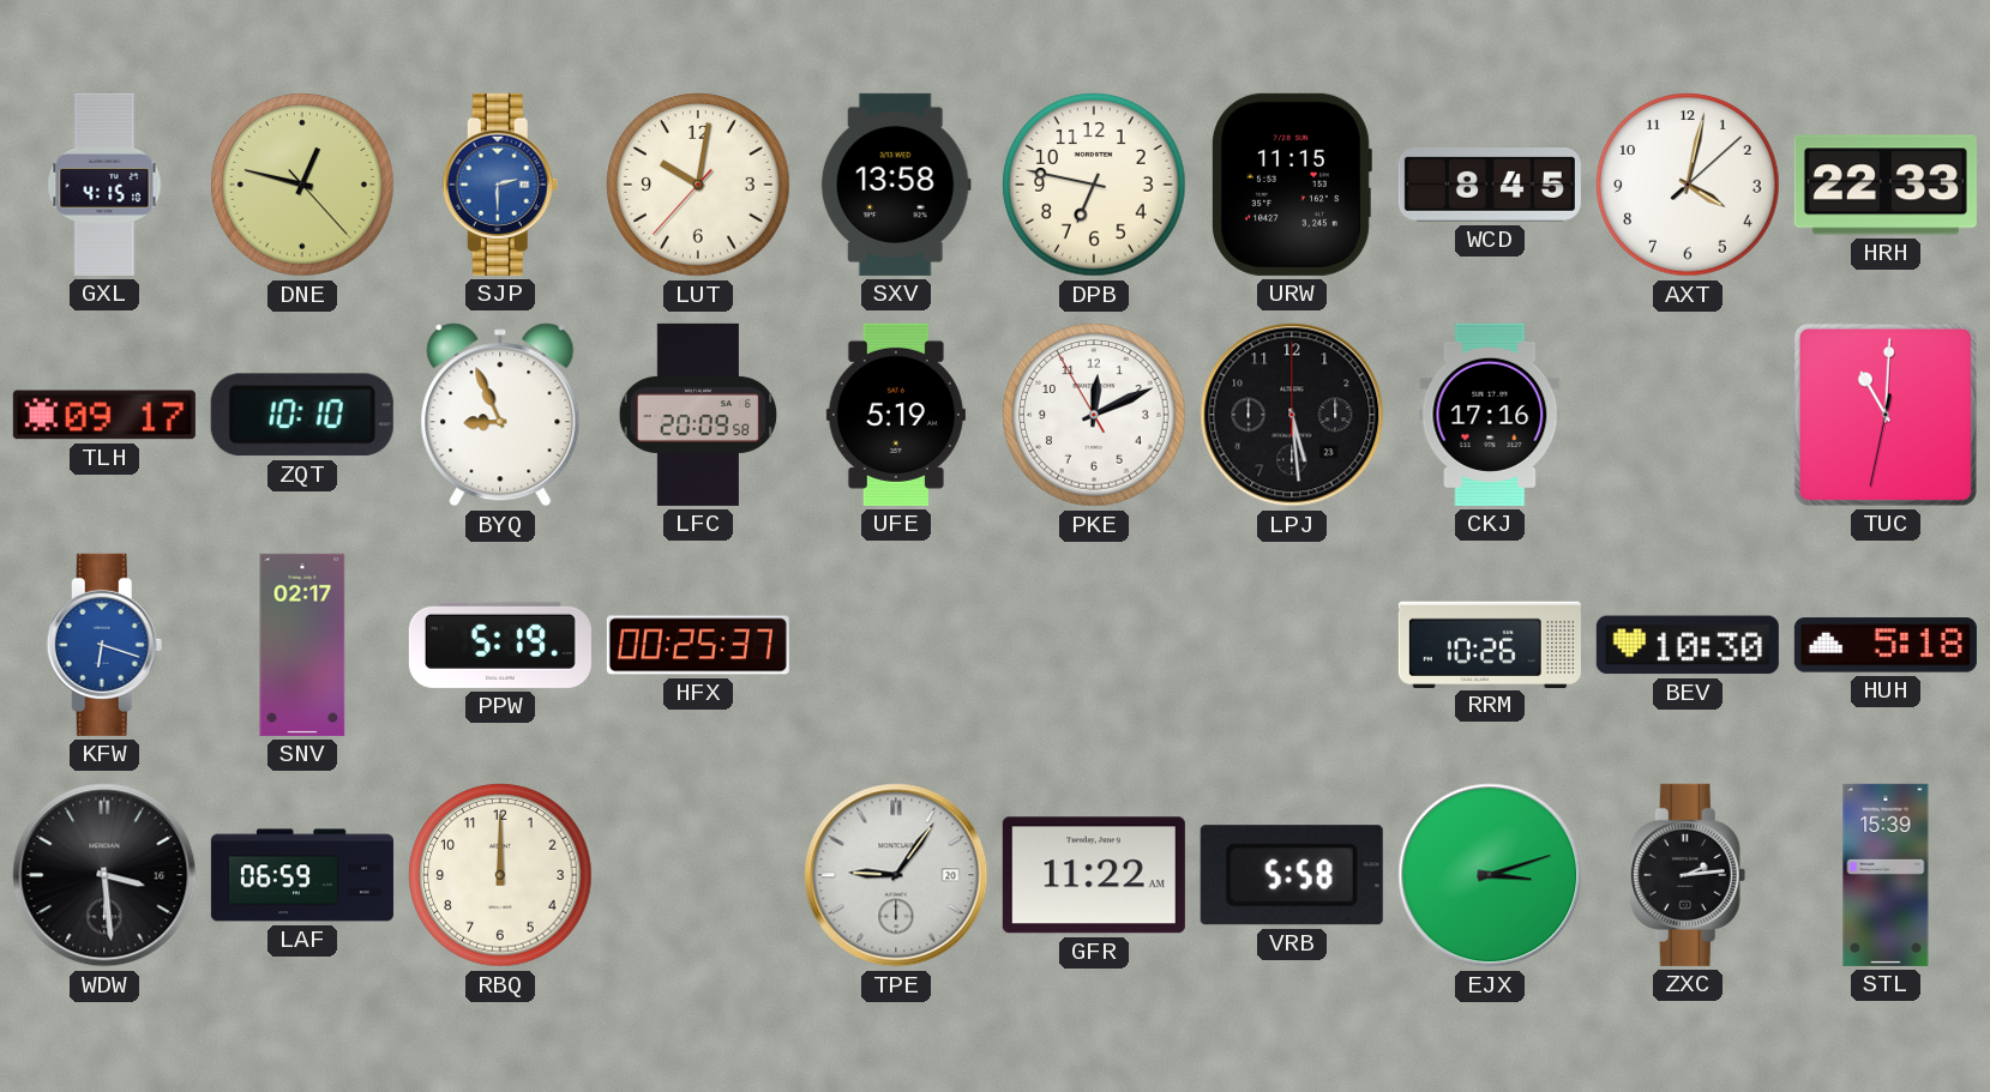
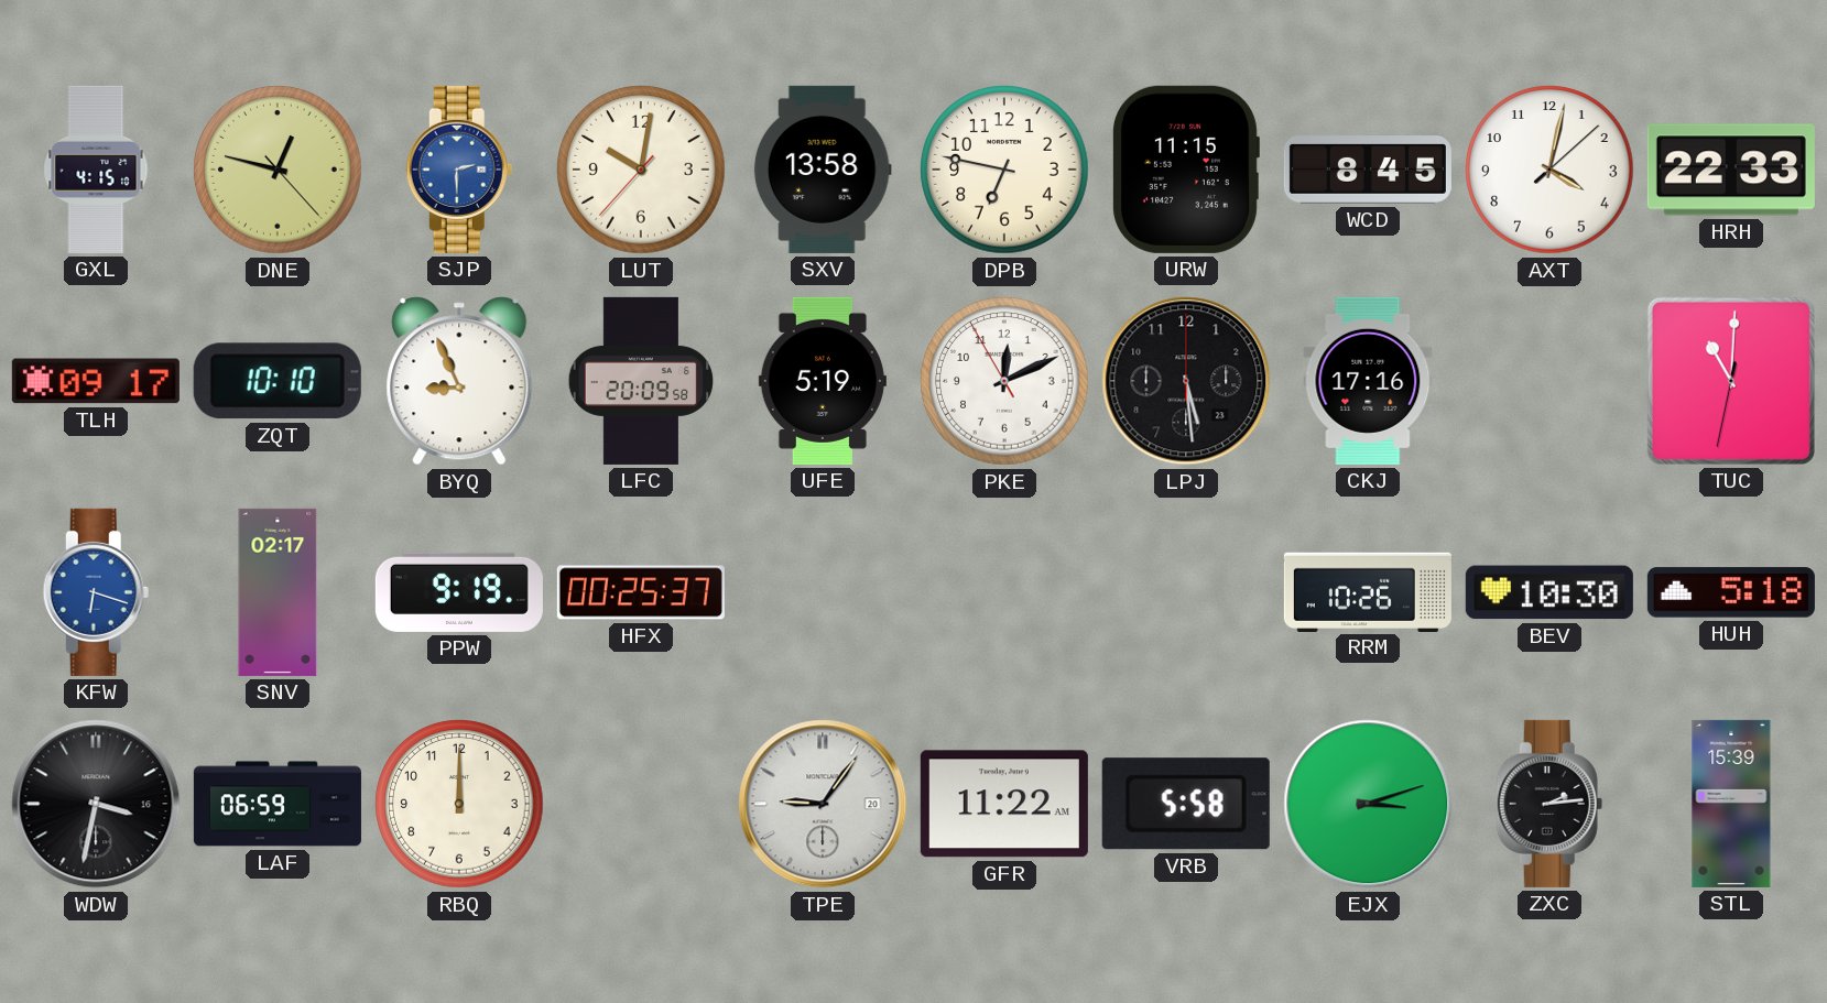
PPW: 5:19 -> 9:19 (459, 592)
WDW: 3:29 -> 3:32 (96, 804)
